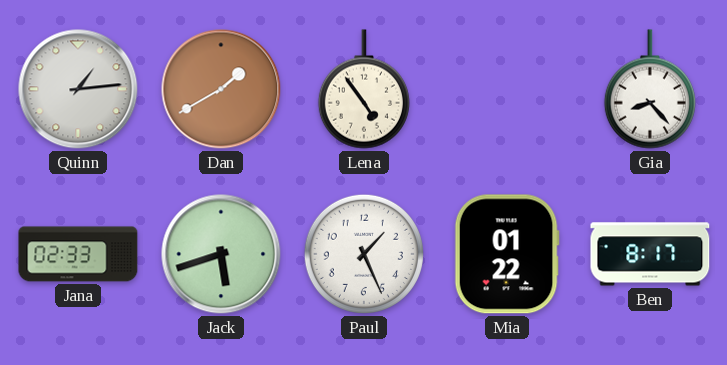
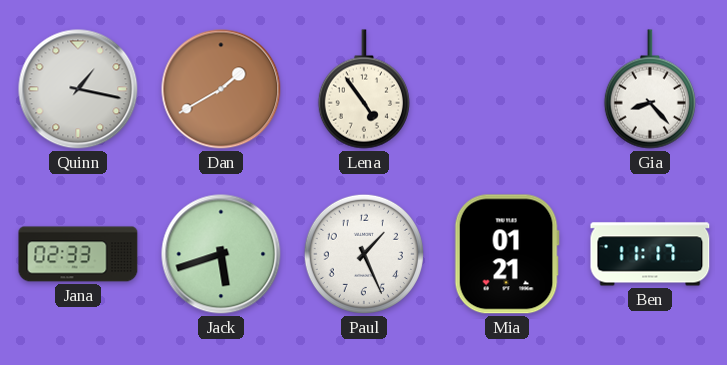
Quinn: 1:14 -> 1:17 (78, 89)
Mia: 01:22 -> 01:21 (507, 254)
Ben: 8:17 -> 11:17 (650, 254)
